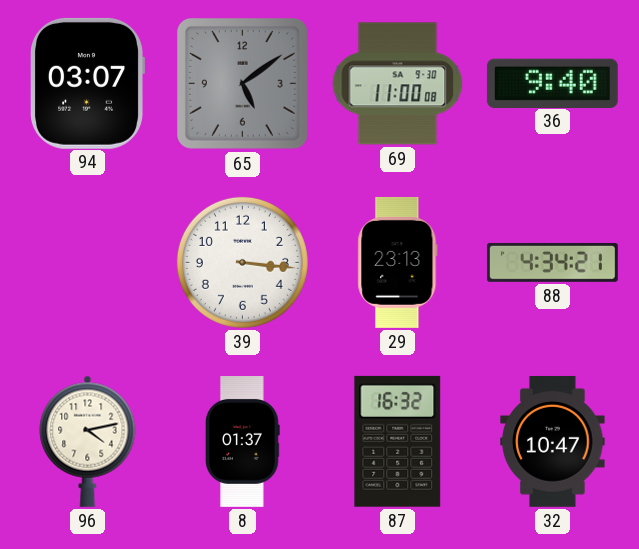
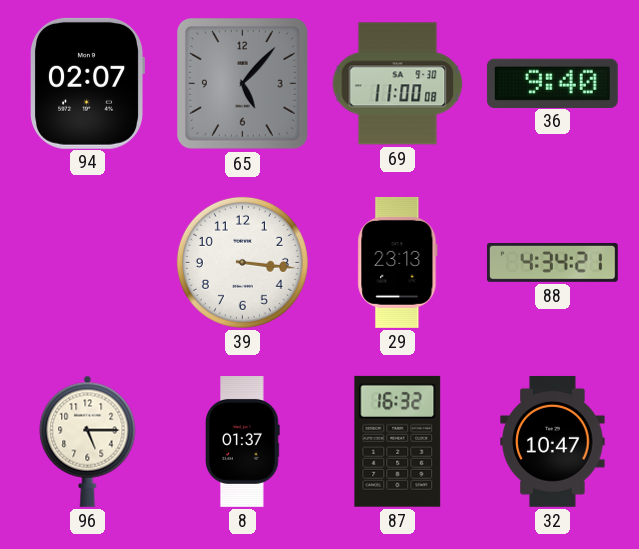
94: 03:07 -> 02:07 (87, 83)
65: 5:09 -> 5:07 (242, 83)
96: 4:13 -> 5:15 (88, 441)
